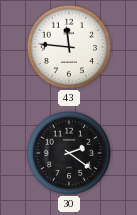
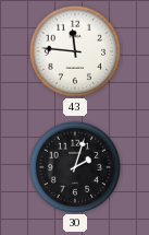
30: 2:21 -> 2:03 (74, 166)
